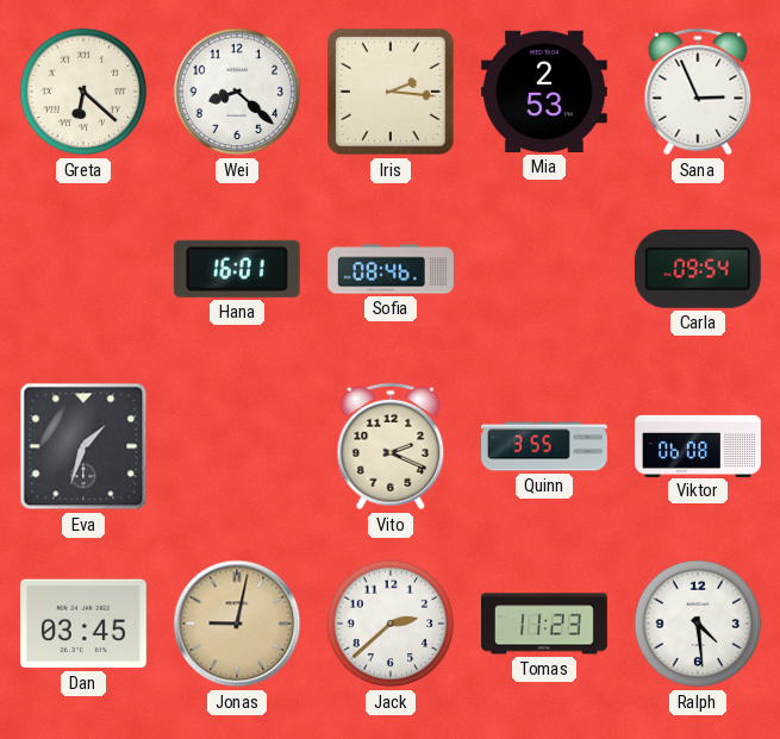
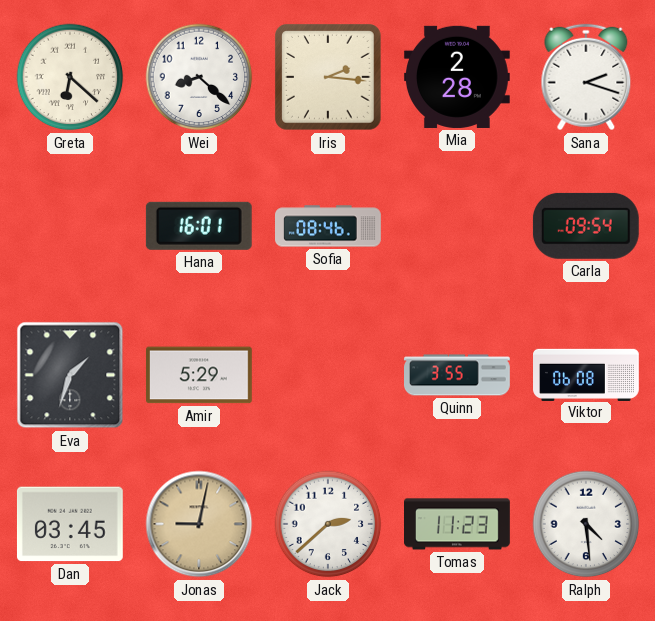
Mia: 2:53 -> 2:28 (457, 77)
Sana: 2:56 -> 2:18 (586, 77)
Amir: none -> 5:29 (199, 375)
Vito: 2:19 -> none (391, 446)
